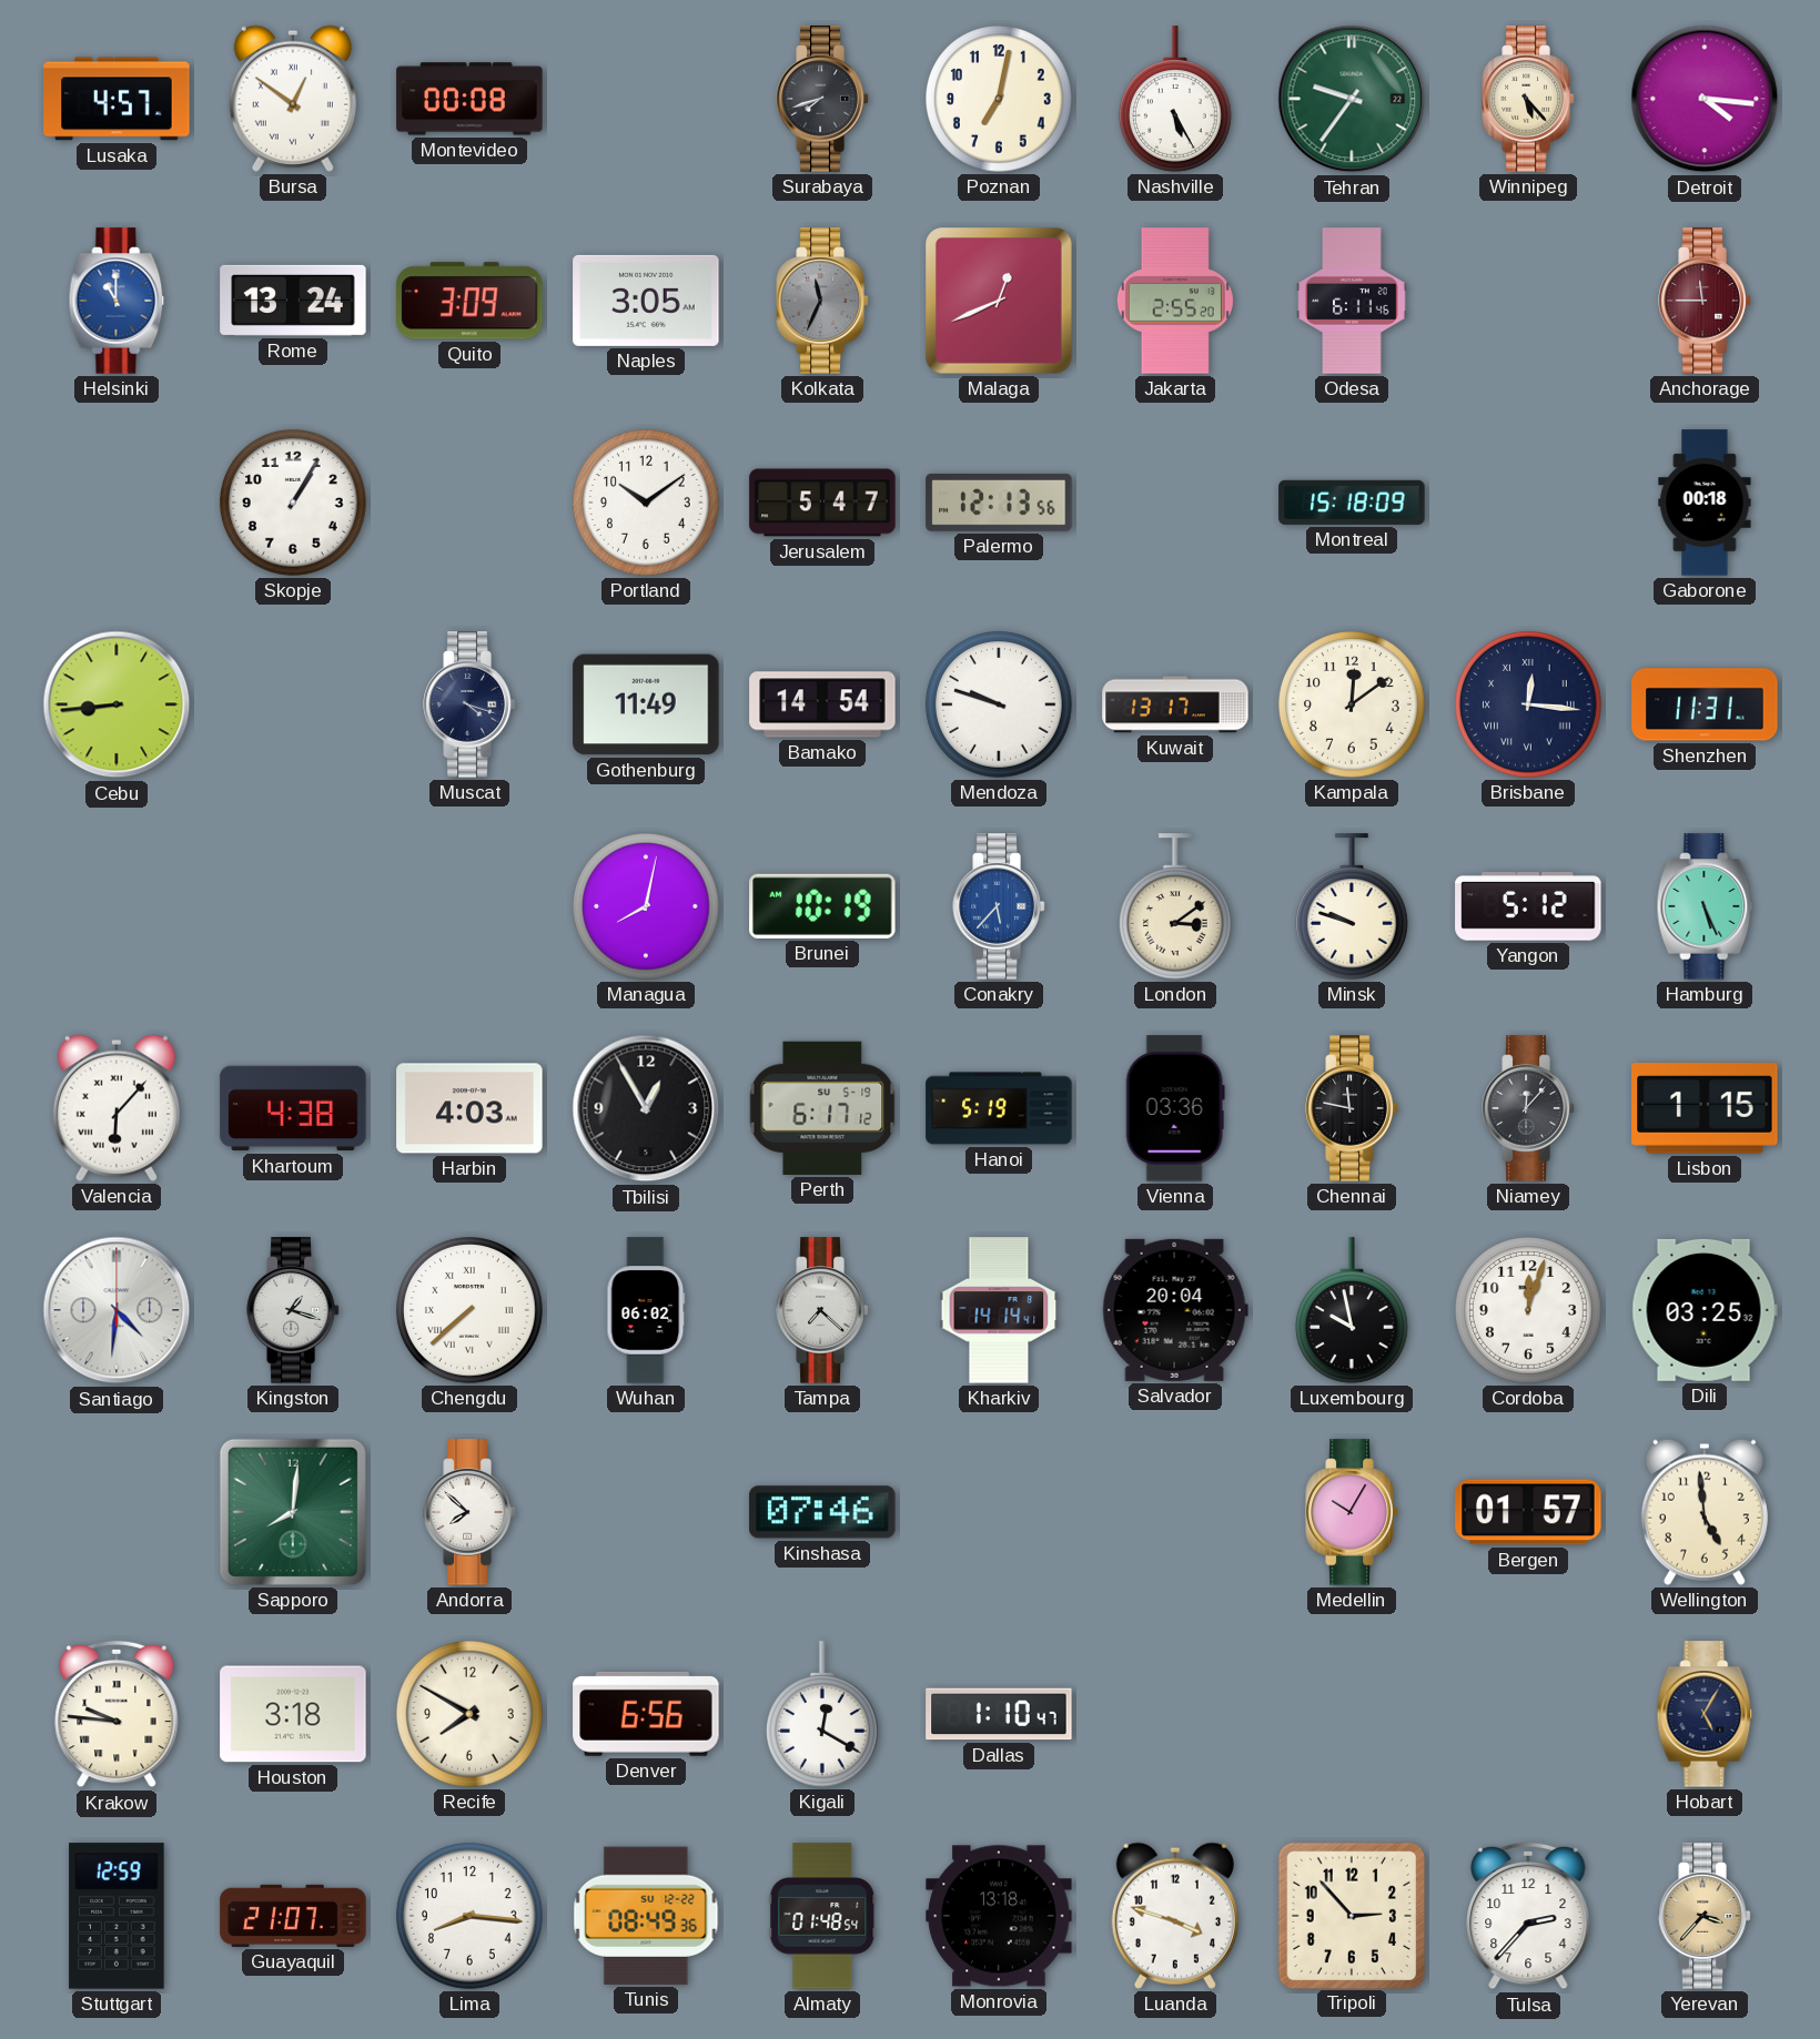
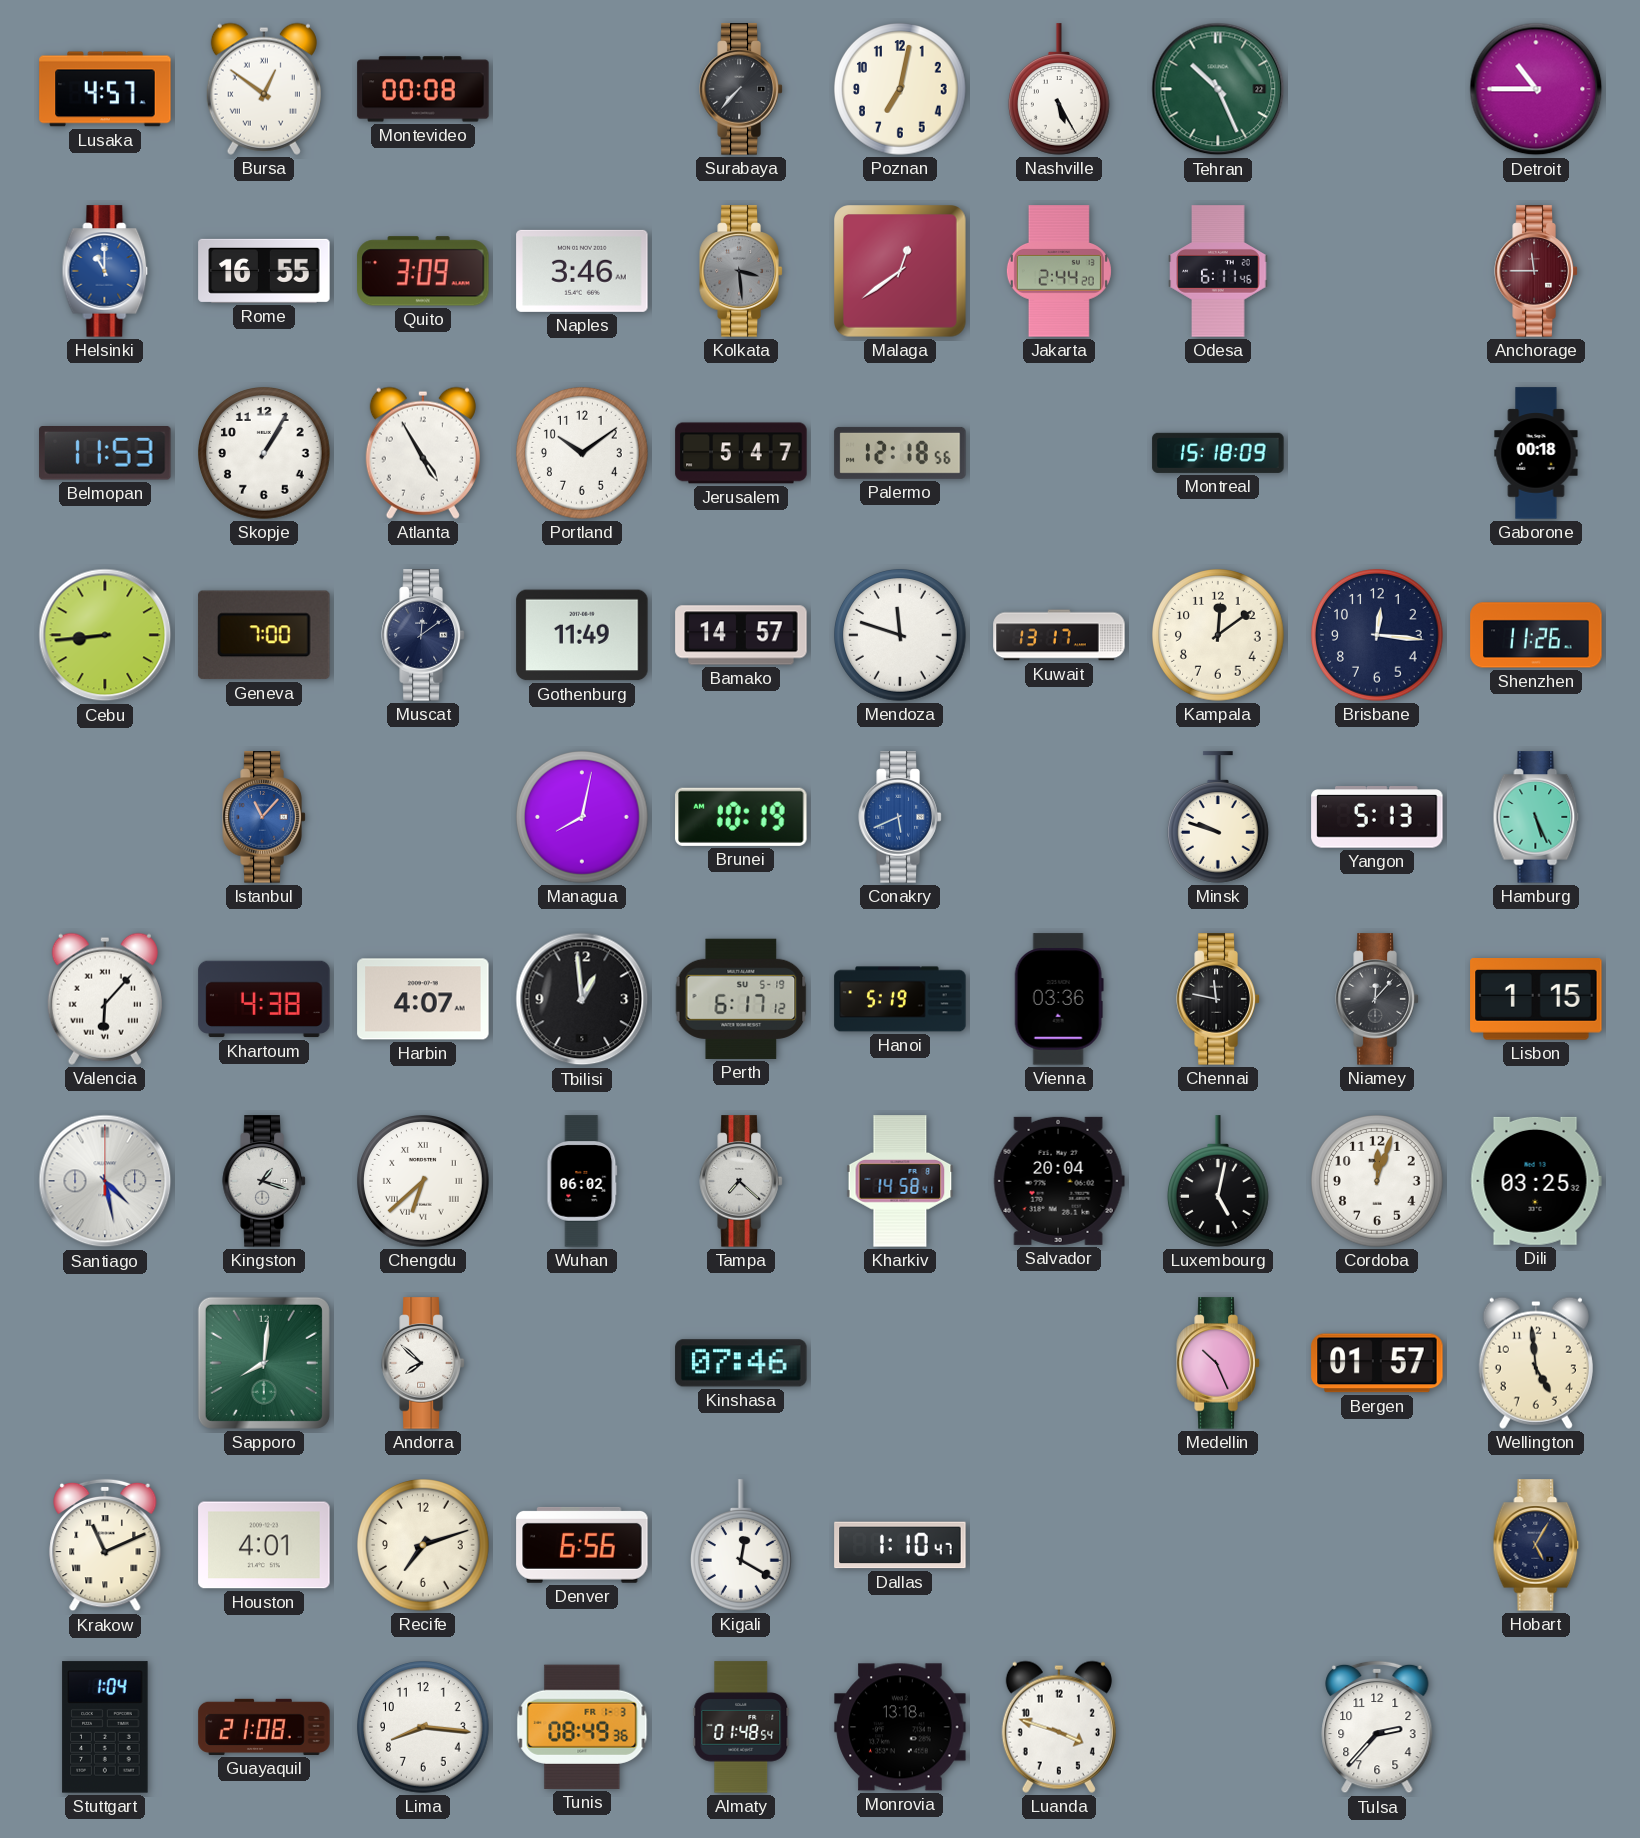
Surabaya: 7:42 -> 7:37 (741, 89)
Tehran: 9:36 -> 10:26 (1218, 89)
Winnipeg: 5:23 -> none (1528, 99)
Detroit: 4:16 -> 10:45 (1536, 89)
Rome: 13:24 -> 16:55 (264, 271)
Naples: 3:05 -> 3:46 (582, 271)
Kolkata: 11:34 -> 3:29 (741, 271)
Malaga: 12:41 -> 12:39 (901, 272)
Jakarta: 2:55 -> 2:44 (1059, 271)
Belmopan: none -> 11:53 (105, 453)
Atlanta: none -> 4:55 (423, 453)
Palermo: 12:13 -> 12:18 (900, 453)
Geneva: none -> 7:00 (264, 635)
Muscat: 4:18 -> 12:09 (423, 635)
Bamako: 14:54 -> 14:57 (741, 635)
Mendoza: 9:48 -> 11:48 (901, 636)
Brisbane numerals: Roman -> Arabic (1378, 636)
Shenzhen: 11:31 -> 11:26 (1536, 635)
Istanbul: none -> 11:07 (264, 817)
Conakry: 5:37 -> 5:41 (900, 817)
London: 3:09 -> none (1175, 906)
Yangon: 5:12 -> 5:13 (1377, 817)
Harbin: 4:03 -> 4:07 (423, 999)
Tbilisi: 12:55 -> 12:59 (582, 999)
Santiago: 4:31 -> 4:28 (105, 1181)
Chengdu: 7:38 -> 6:38 (424, 1182)
Kharkiv: 14:14 -> 14:58 (900, 1181)
Luxembourg: 9:58 -> 5:02 (1218, 1181)
Medellin: 10:05 -> 10:26 (1218, 1363)
Krakow: 9:46 -> 11:11 (105, 1545)
Houston: 3:18 -> 4:01 (264, 1545)
Recife: 7:50 -> 7:12 (424, 1546)
Stuttgart: 12:59 -> 1:04 (105, 1727)
Guayaquil: 21:07 -> 21:08 (264, 1727)
Tunis date: SU 12-22 -> FR 1-3 (582, 1727)
Tripoli: 2:53 -> none (1351, 1915)
Yerevan: 3:37 -> none (1705, 1916)
